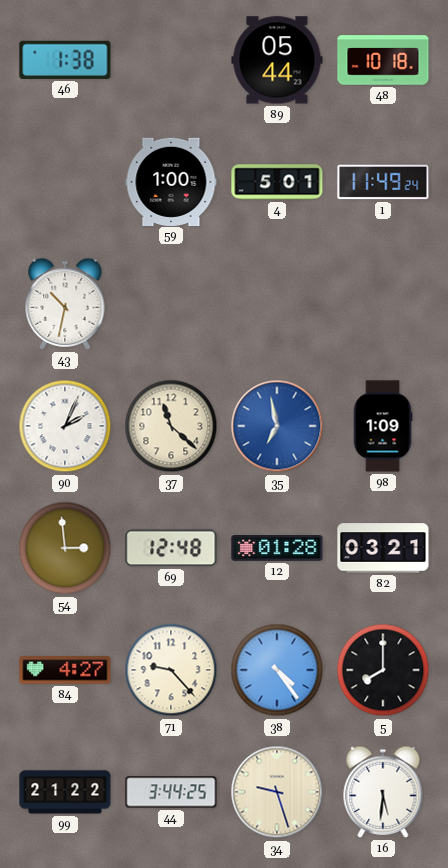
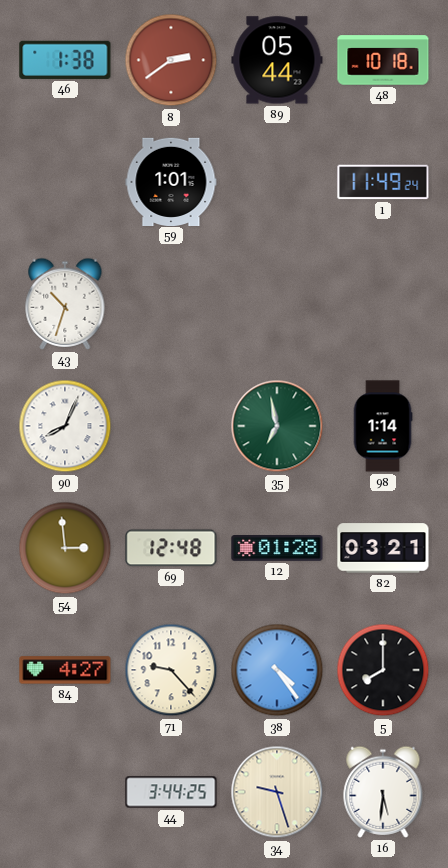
8: none -> 2:39 (171, 60)
59: 1:00 -> 1:01 (171, 181)
4: 5:01 -> none (277, 182)
43: 10:32 -> 10:33 (65, 304)
90: 2:04 -> 8:04 (65, 426)
37: 11:22 -> none (171, 426)
35 dial: blue -> green (277, 426)
98: 1:09 -> 1:14 (383, 426)
99: 21:22 -> none (65, 792)
